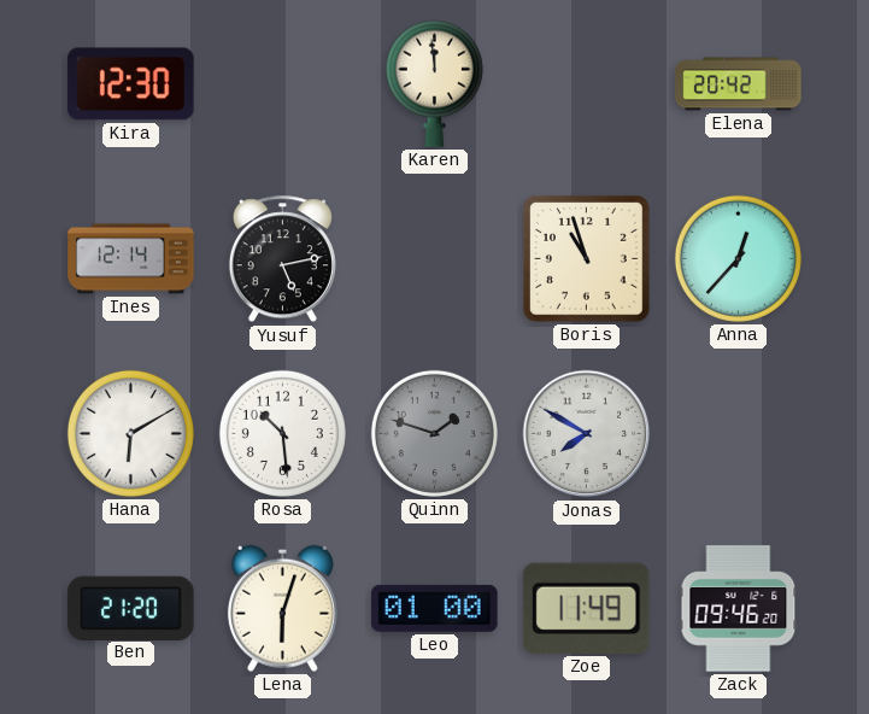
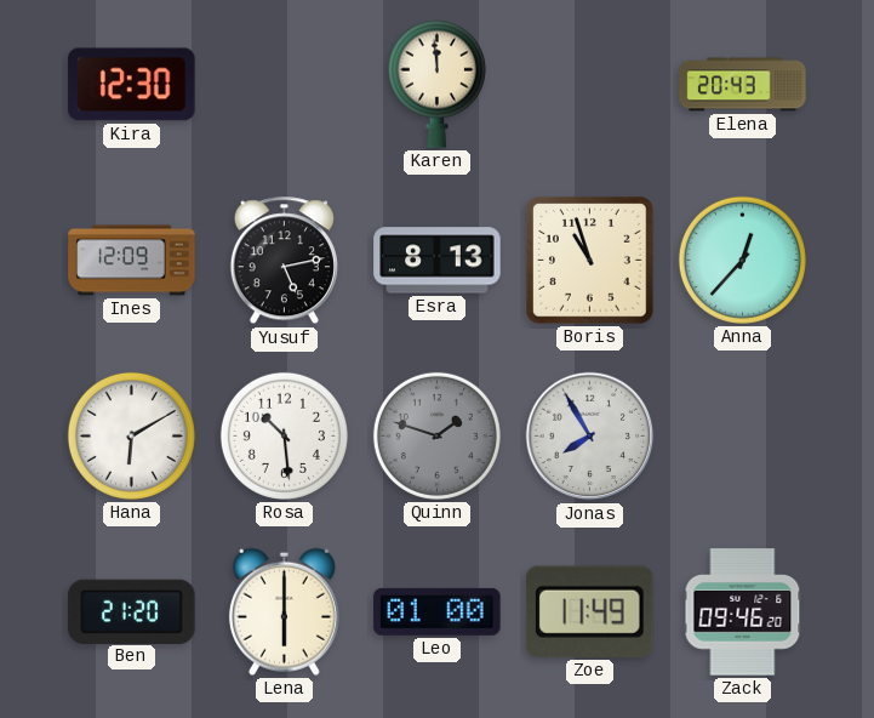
Elena: 20:42 -> 20:43 (743, 85)
Ines: 12:14 -> 12:09 (132, 261)
Esra: none -> 8:13 (438, 261)
Jonas: 7:50 -> 7:55 (590, 437)
Lena: 6:03 -> 6:00 (284, 611)
